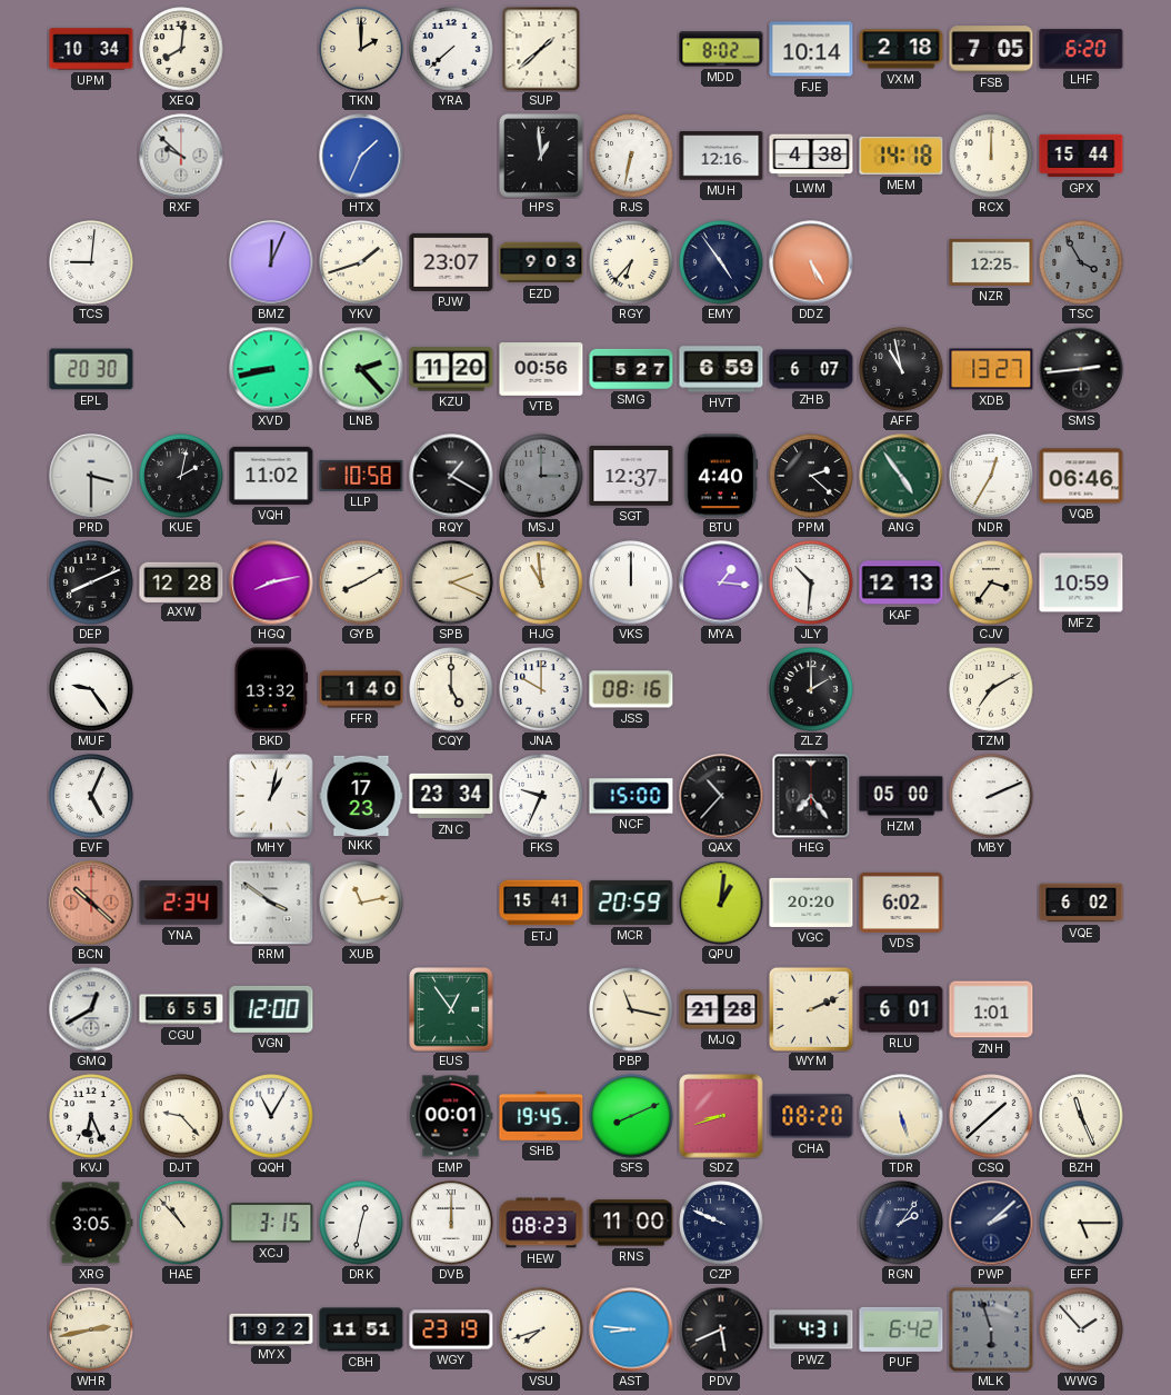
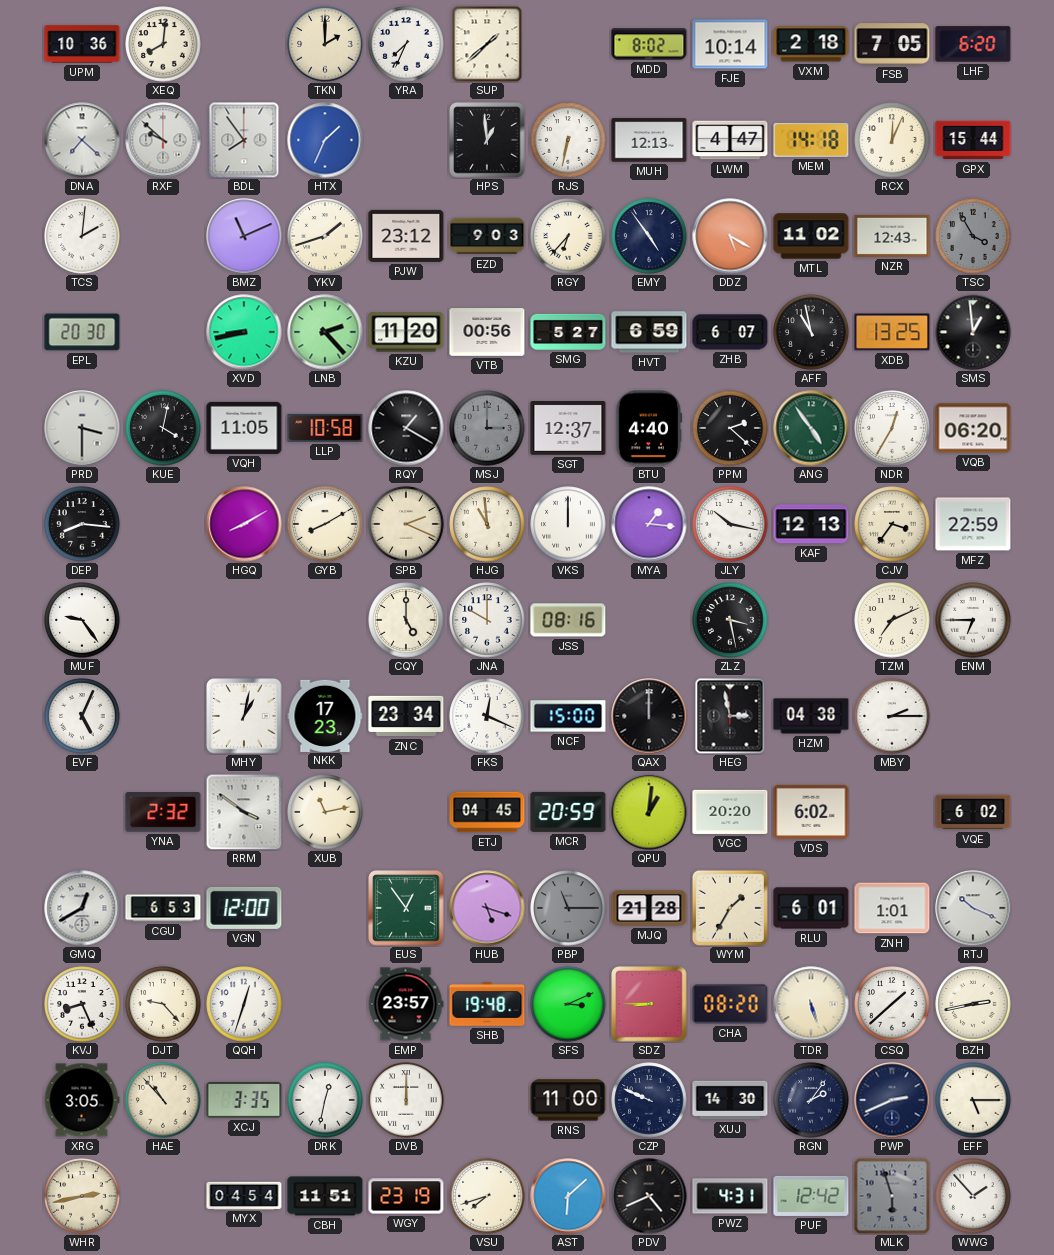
UPM: 10:34 -> 10:36 (82, 44)
YRA: 7:38 -> 7:34 (406, 44)
DNA: none -> 7:22 (82, 140)
BDL: none -> 7:54 (244, 140)
MUH: 12:16 -> 12:13 (649, 140)
LWM: 4:38 -> 4:47 (730, 140)
RCX: 12:00 -> 12:04 (892, 140)
TCS: 9:01 -> 2:01 (82, 236)
BMZ: 12:04 -> 11:11 (244, 236)
PJW: 23:07 -> 23:12 (406, 236)
DDZ: 5:25 -> 5:20 (730, 236)
MTL: none -> 11:02 (811, 236)
NZR: 12:25 -> 12:43 (892, 236)
XDB: 13:27 -> 13:25 (892, 332)
SMS: 2:44 -> 12:59 (973, 332)
KUE: 2:02 -> 4:02 (163, 428)
VQH: 11:02 -> 11:05 (244, 428)
VQB: 06:46 -> 06:20 (973, 428)
DEP: 8:11 -> 8:16 (82, 524)
AXW: 12:28 -> none (181, 581)
HGQ: 8:13 -> 8:10 (244, 524)
JLY: 10:31 -> 10:17 (730, 524)
MFZ: 10:59 -> 22:59 (973, 524)
BKD: 13:32 -> none (271, 689)
FFR: 1:40 -> none (361, 689)
ZLZ: 2:00 -> 3:28 (730, 620)
TZM: 7:10 -> 7:11 (892, 620)
ENM: none -> 6:45 (973, 620)
FKS: 9:34 -> 12:19 (487, 716)
QAX: 10:37 -> 12:00 (649, 716)
HEG: 7:24 -> 2:58 (730, 716)
HZM: 05:00 -> 04:38 (811, 716)
MBY: 2:11 -> 2:15 (892, 716)
BCN: 10:22 -> none (91, 903)
YNA: 2:34 -> 2:32 (163, 812)
ETJ: 15:41 -> 04:45 (487, 812)
CGU: 6:55 -> 6:53 (163, 908)
HUB: none -> 5:18 (487, 908)
PBP: 11:17 -> 11:15 (568, 908)
PBP dial: cream -> grey (568, 908)
WYM: 2:11 -> 1:35 (730, 908)
RTJ: none -> 10:19 (973, 908)
KVJ: 6:26 -> 8:26 (82, 1004)
QQH: 11:05 -> 12:33 (244, 1004)
EMP: 00:01 -> 23:57 (406, 1004)
SHB: 19:45 -> 19:48 (487, 1005)
SFS: 8:11 -> 3:11 (568, 1004)
SDZ: 8:42 -> 8:45 (649, 1004)
BZH: 11:26 -> 2:43 (973, 1004)
XCJ: 3:15 -> 3:35 (244, 1100)
HEW: 08:23 -> none (541, 1223)
XUJ: none -> 14:30 (730, 1100)
PWP: 2:08 -> 2:41 (892, 1100)
MYX: 19:22 -> 04:54 (244, 1195)
AST: 8:46 -> 6:08 (568, 1196)
PDV: 5:41 -> 4:41 (649, 1196)
PUF: 6:42 -> 12:42 (811, 1196)
